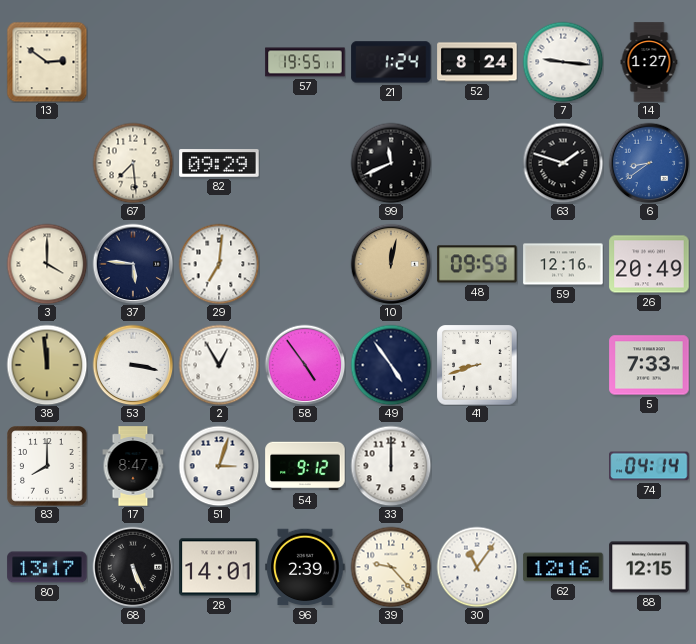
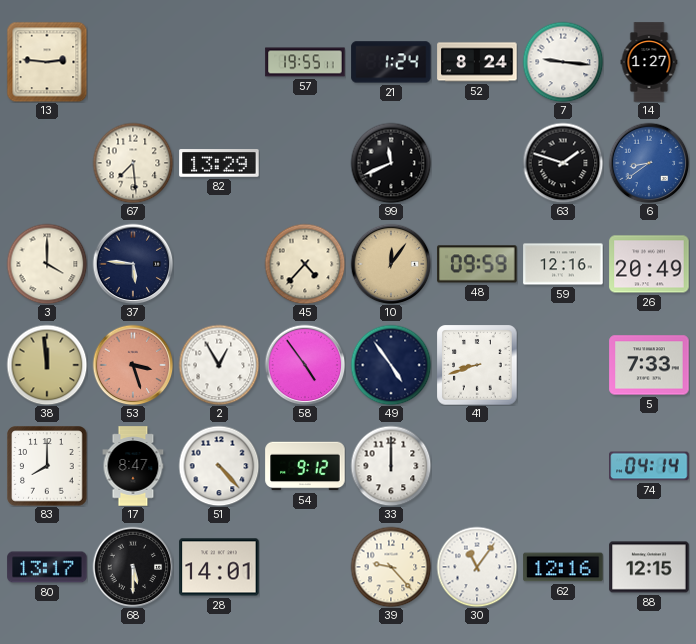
13: 2:51 -> 2:46 (47, 62)
82: 09:29 -> 13:29 (219, 163)
29: 7:01 -> none (219, 264)
45: none -> 4:37 (305, 264)
10: 12:02 -> 12:06 (391, 264)
53: 3:17 -> 3:27 (133, 365)
53 dial: white -> salmon (133, 365)
51: 3:03 -> 4:23 (219, 466)
68: 5:26 -> 5:30 (133, 567)
96: 2:39 -> none (305, 567)
